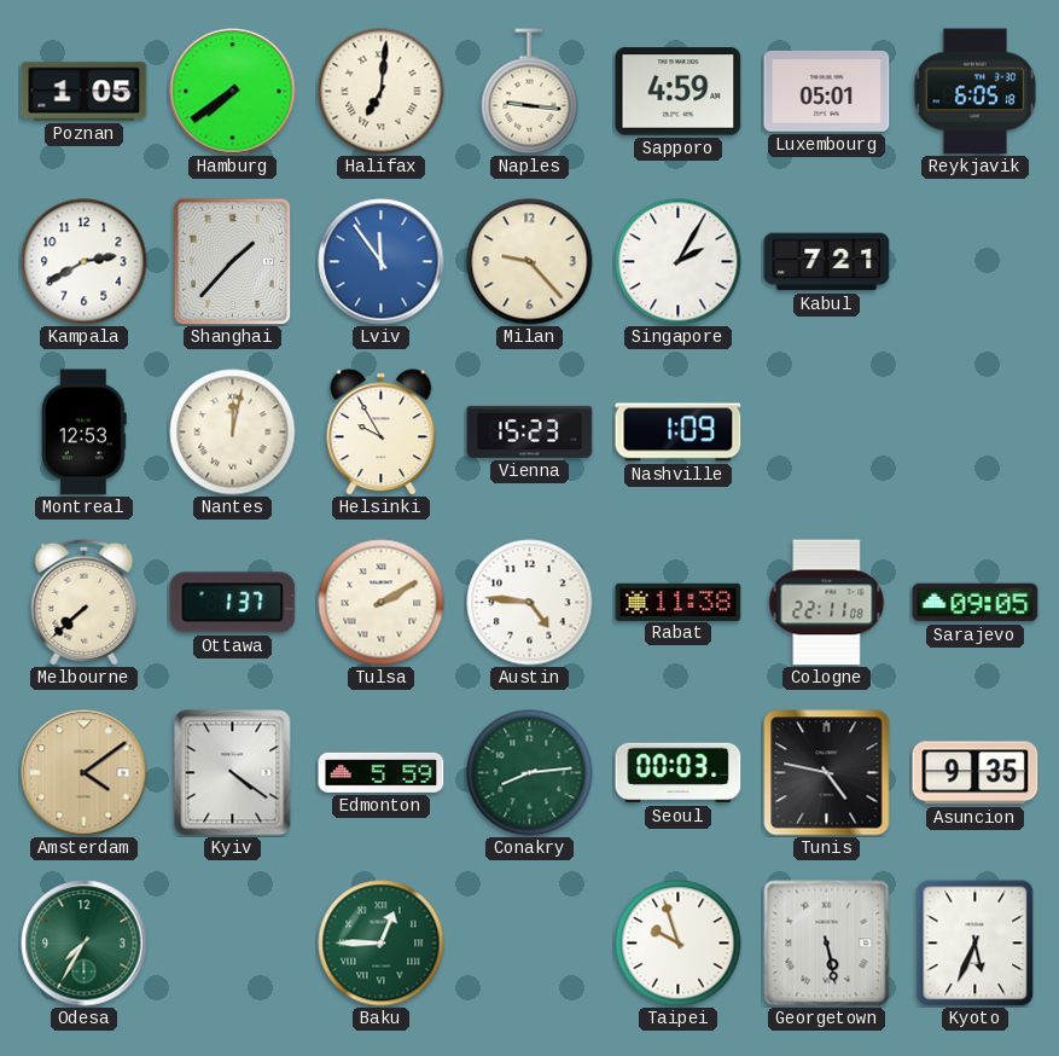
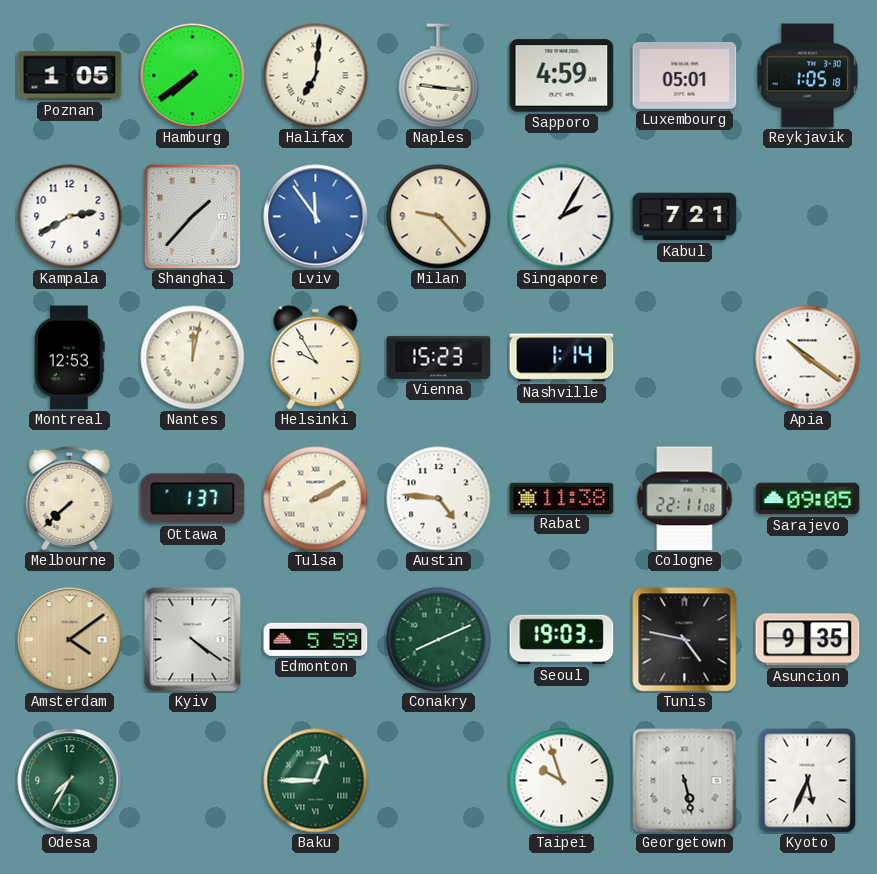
Reykjavik: 6:05 -> 1:05 (808, 76)
Nashville: 1:09 -> 1:14 (562, 358)
Apia: none -> 10:21 (808, 358)
Conakry: 8:14 -> 8:11 (439, 640)
Seoul: 00:03 -> 19:03 (562, 640)
